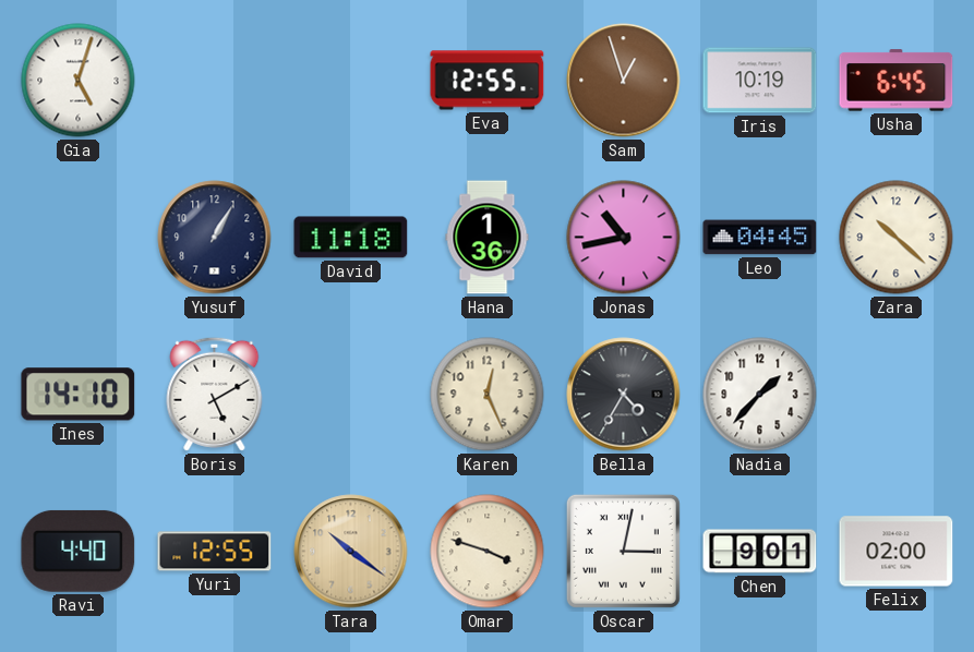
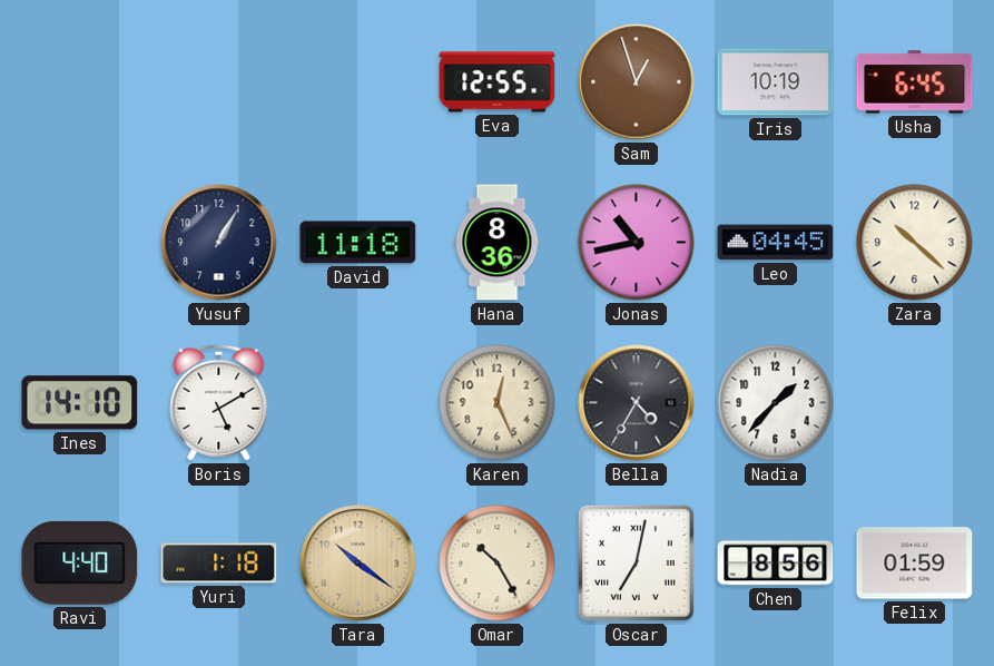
Gia: 5:03 -> none (79, 81)
Hana: 1:36 -> 8:36 (498, 243)
Yuri: 12:55 -> 1:18 (219, 564)
Omar: 3:48 -> 10:25 (498, 564)
Oscar: 3:02 -> 7:02 (636, 562)
Chen: 9:01 -> 8:56 (776, 564)
Felix: 02:00 -> 01:59 (915, 564)
